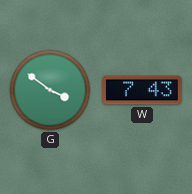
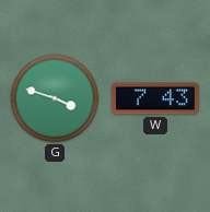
G: 3:51 -> 3:48 (55, 98)
